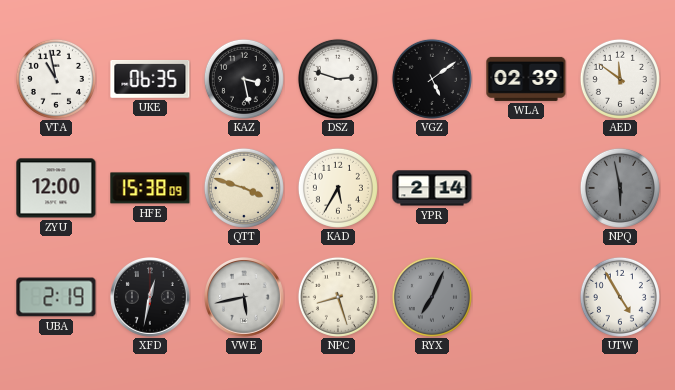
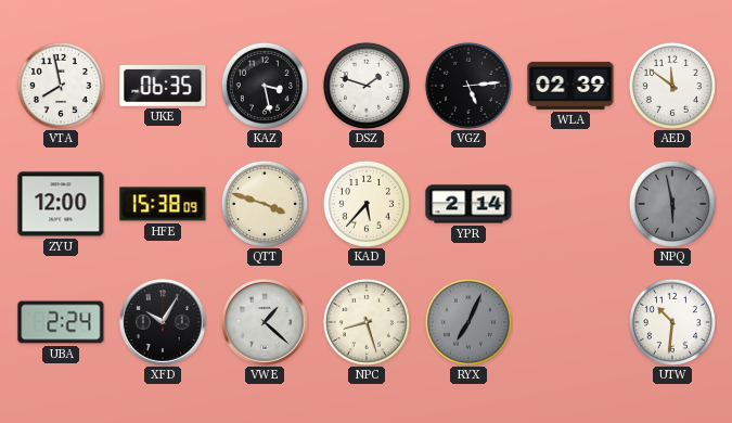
VTA: 10:58 -> 7:58 (61, 86)
DSZ: 2:48 -> 1:48 (367, 86)
VGZ: 5:09 -> 5:14 (468, 86)
KAD: 5:35 -> 5:37 (367, 204)
UBA: 2:19 -> 2:24 (61, 322)
XFD: 12:32 -> 10:05 (164, 323)
VWE: 5:43 -> 1:22 (266, 323)
UTW: 4:55 -> 10:31 (672, 322)
